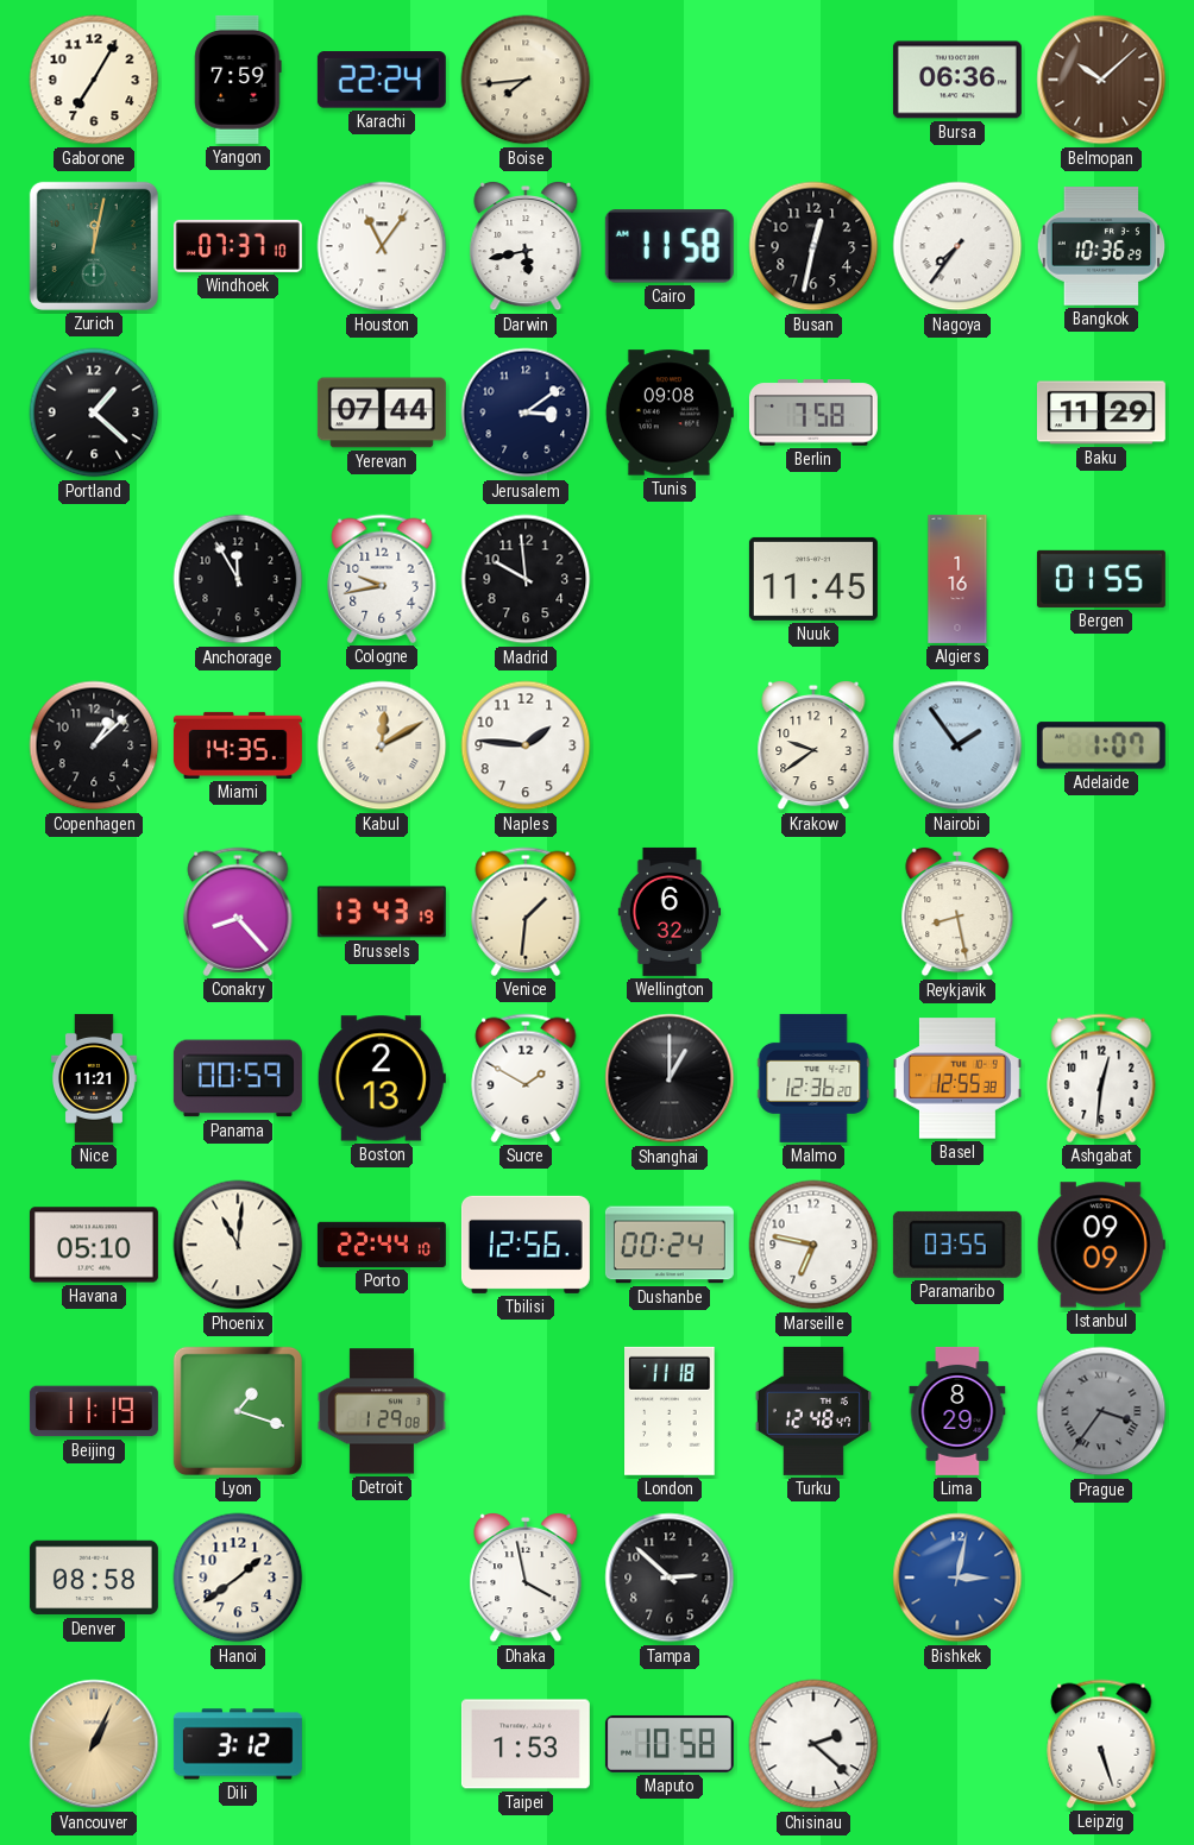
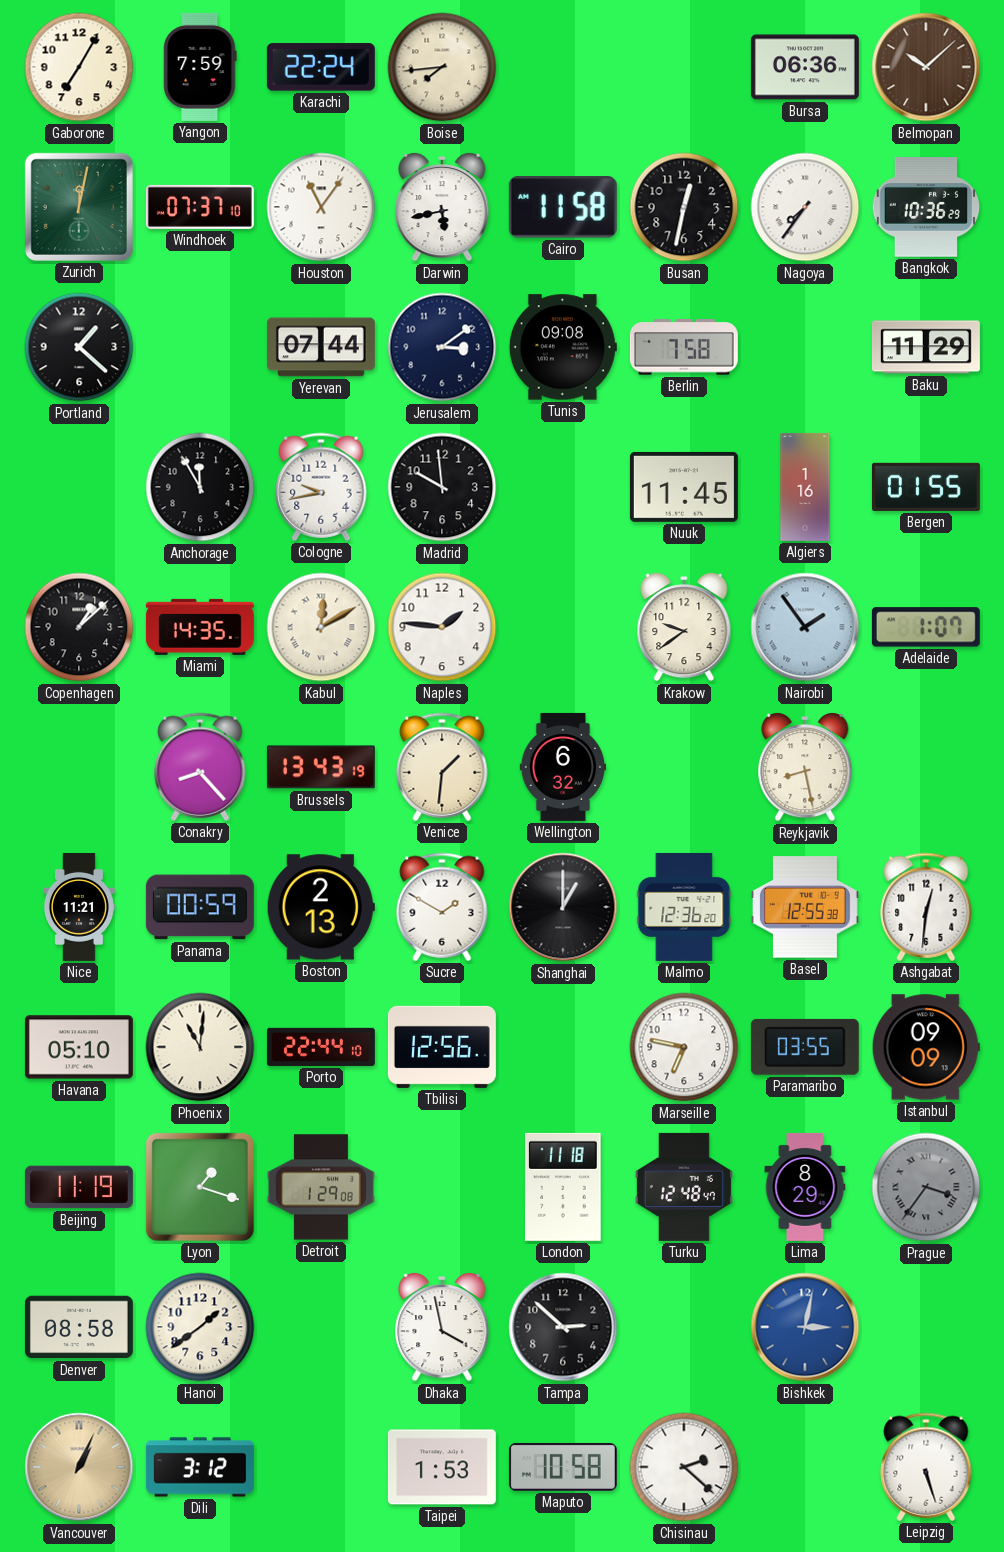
Dushanbe: 00:24 -> none (670, 1245)
